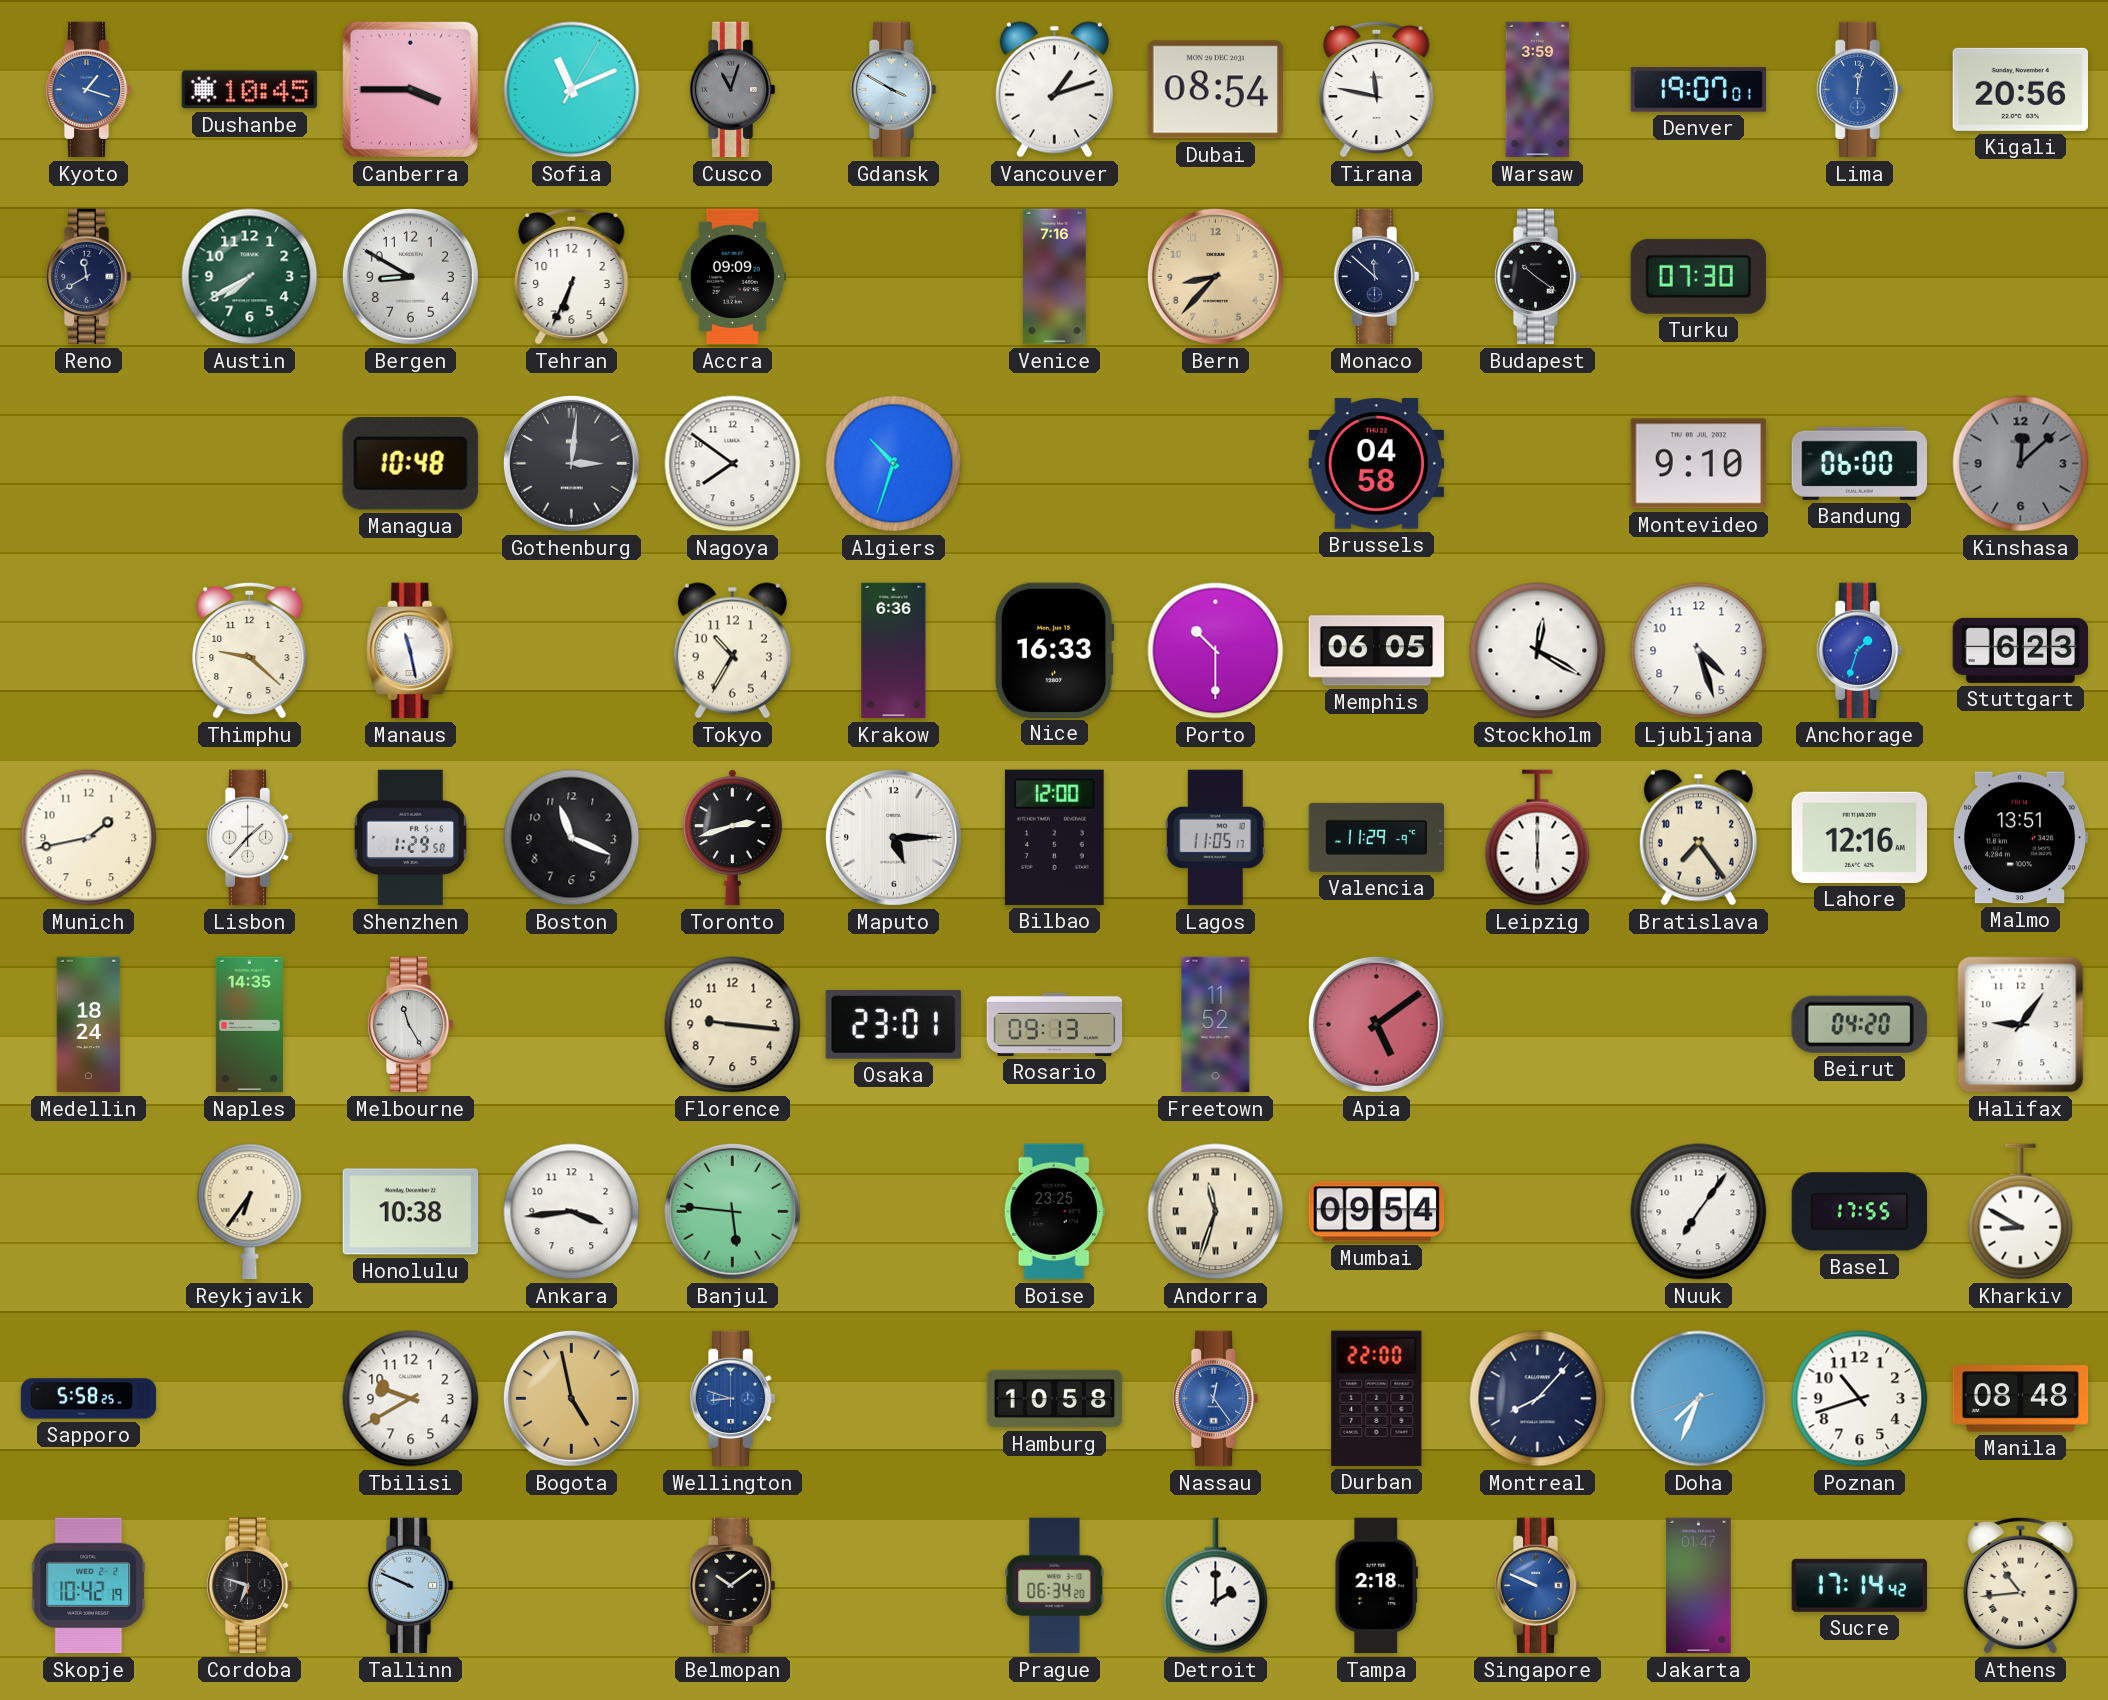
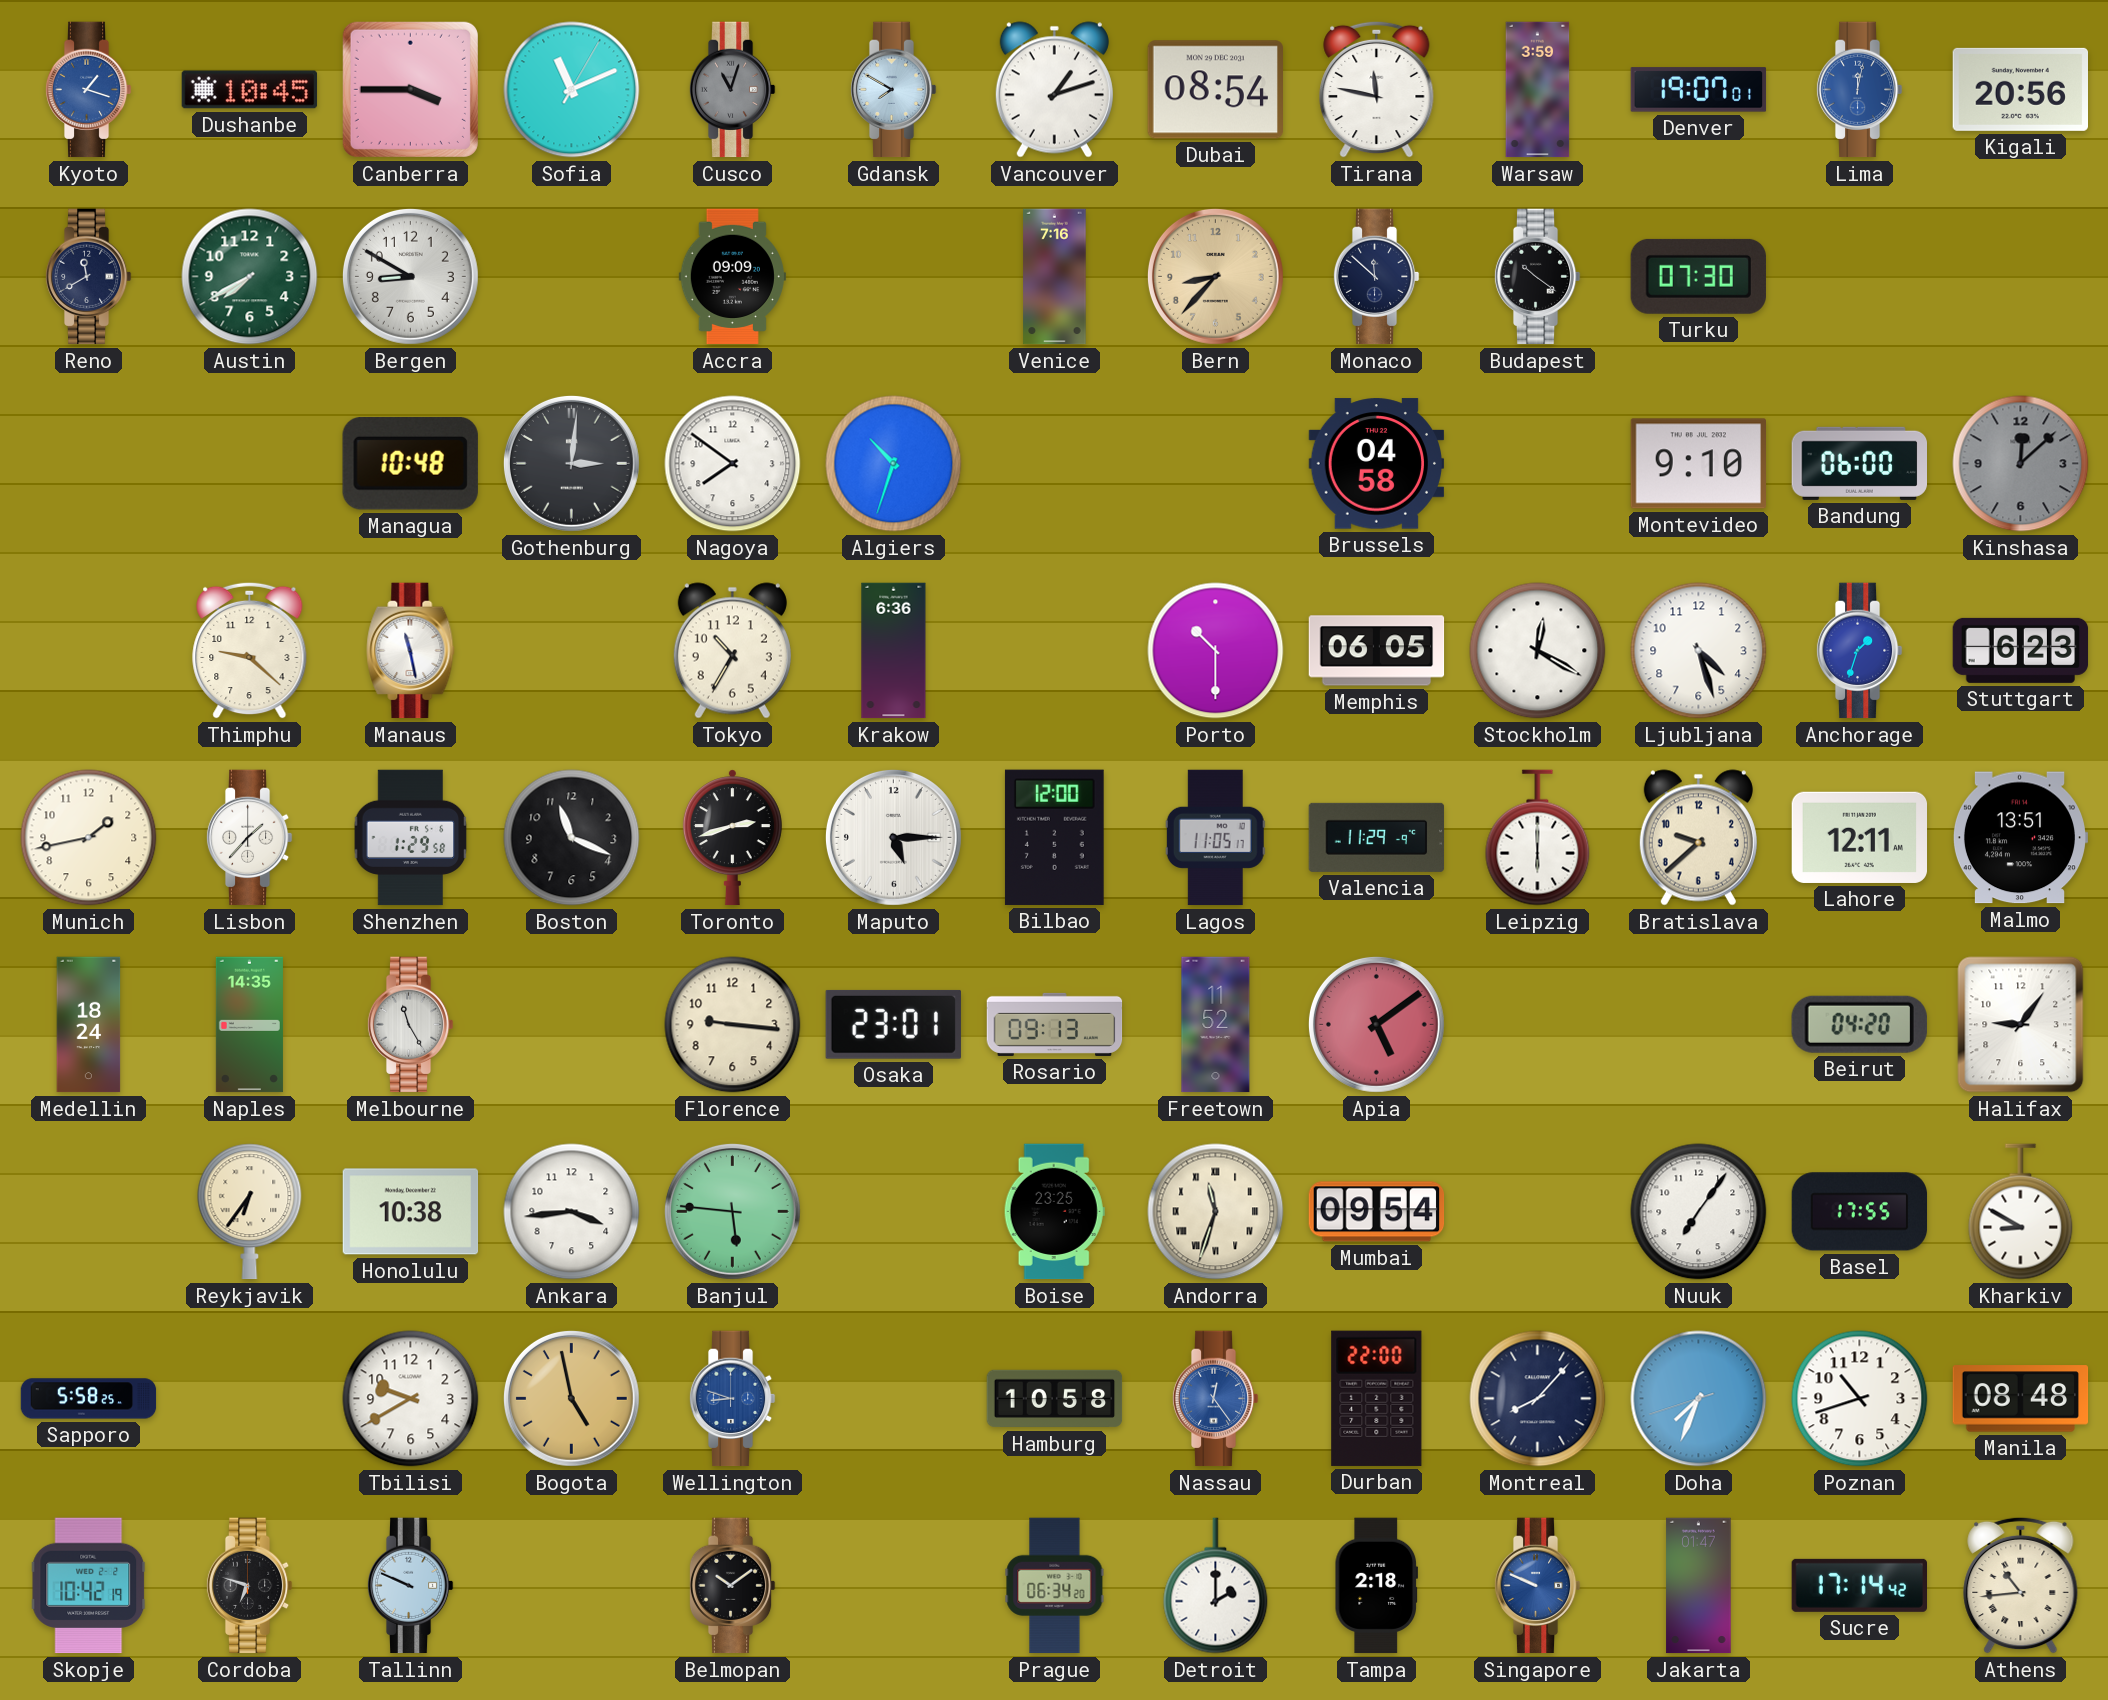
Gdansk: 3:50 -> 7:50 (893, 90)
Tehran: 6:34 -> none (572, 276)
Nice: 16:33 -> none (1054, 650)
Bratislava: 7:24 -> 9:38 (1698, 838)
Lahore: 12:16 -> 12:11 (1860, 837)
